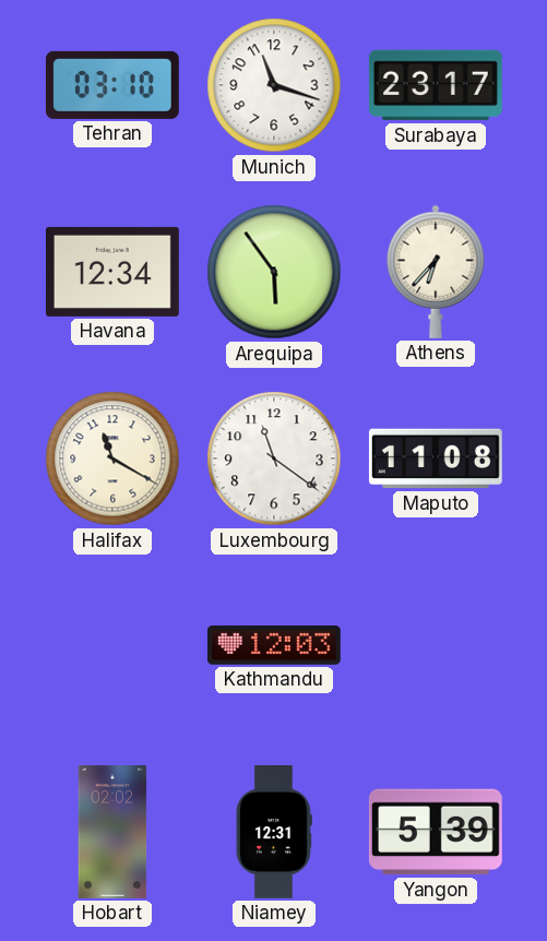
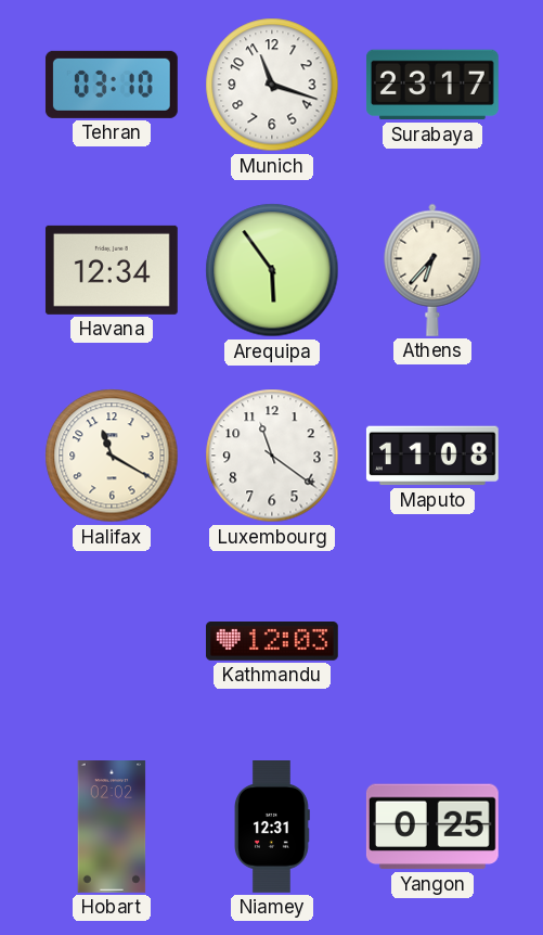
Yangon: 5:39 -> 0:25 (432, 827)
